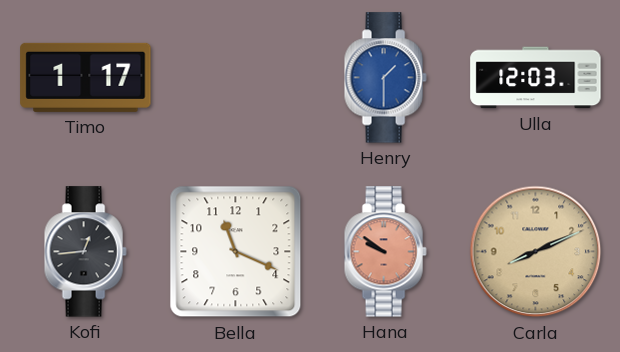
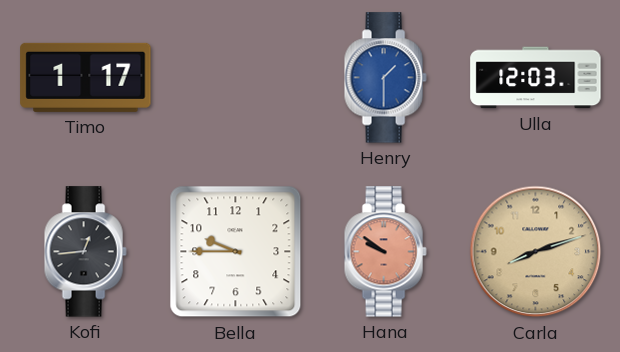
Bella: 11:19 -> 9:45 (236, 252)
Carla: 8:11 -> 8:12 (536, 252)
